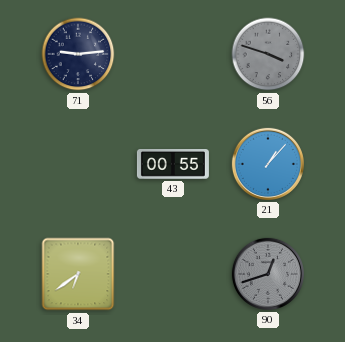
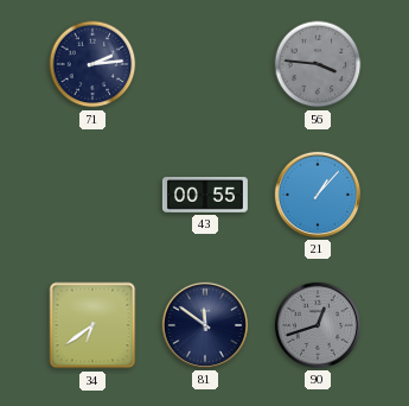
71: 9:14 -> 2:14 (92, 64)
56: 3:48 -> 3:46 (318, 64)
81: none -> 11:51 (205, 325)
